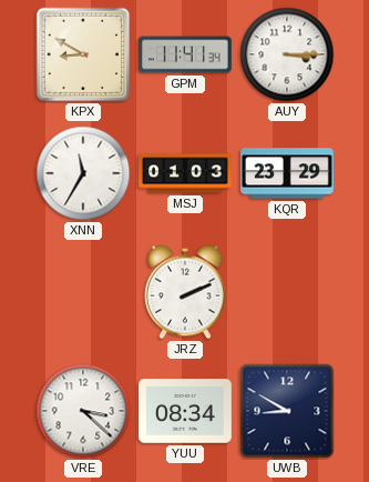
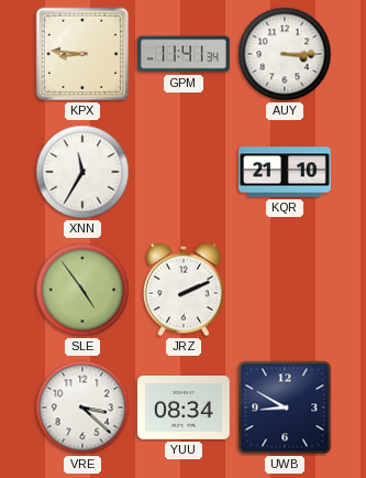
KPX: 8:50 -> 8:46 (82, 54)
MSJ: 01:03 -> none (186, 173)
KQR: 23:29 -> 21:10 (286, 172)
SLE: none -> 4:54 (82, 290)
